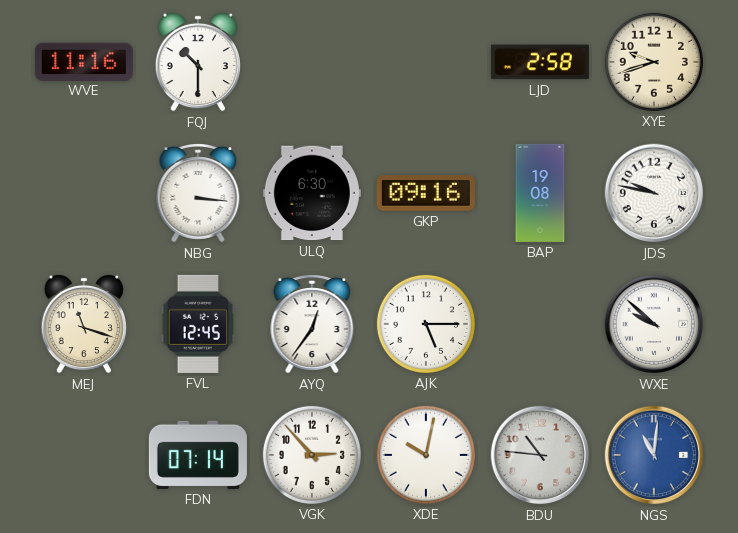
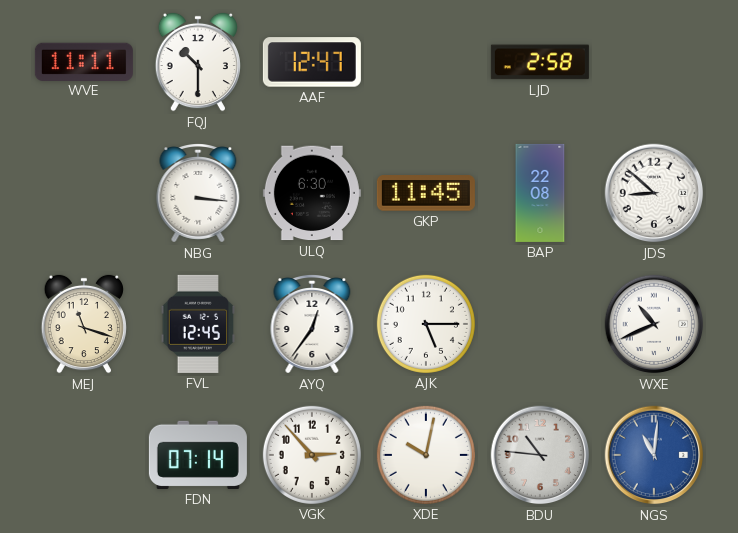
WVE: 11:16 -> 11:11 (84, 61)
AAF: none -> 12:47 (312, 62)
XYE: 9:42 -> none (654, 62)
GKP: 09:16 -> 11:45 (426, 193)
BAP: 19:08 -> 22:08 (540, 193)
JDS: 9:47 -> 8:52 (654, 193)
WXE: 9:52 -> 10:41 (654, 324)
